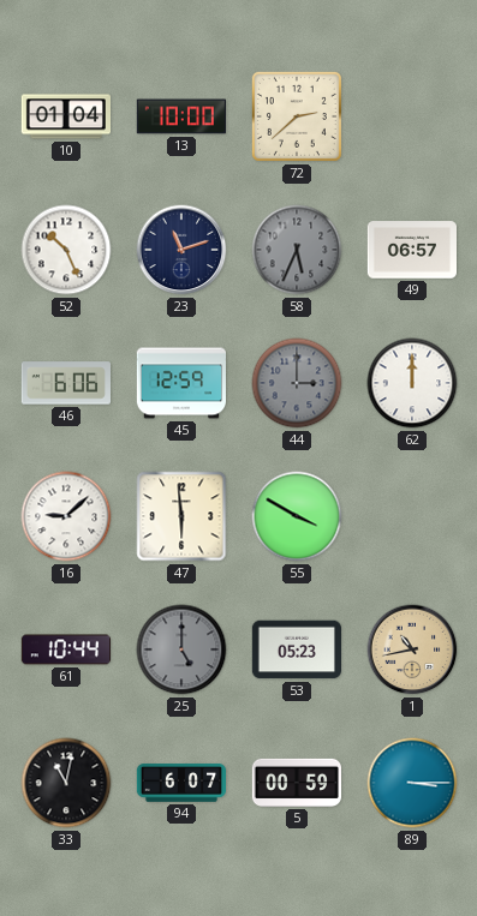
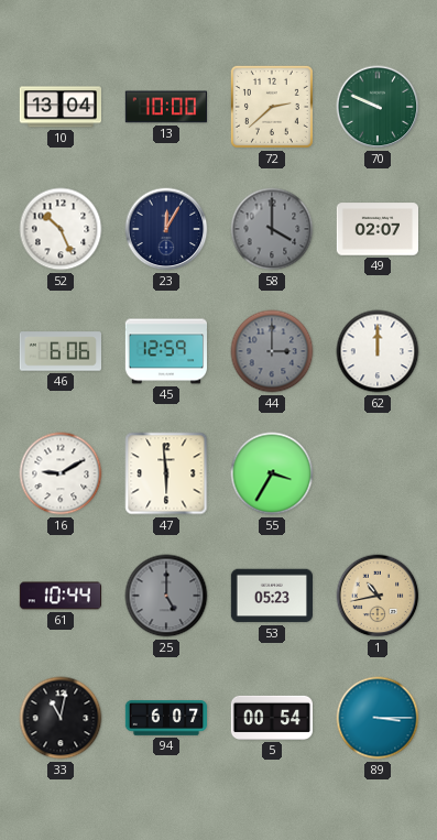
10: 01:04 -> 13:04 (59, 107)
70: none -> 9:49 (378, 107)
23: 11:12 -> 12:05 (166, 229)
58: 5:34 -> 4:00 (272, 229)
49: 06:57 -> 02:07 (376, 229)
16: 9:08 -> 9:10 (61, 473)
55: 3:50 -> 3:35 (272, 473)
5: 00:59 -> 00:54 (271, 718)
